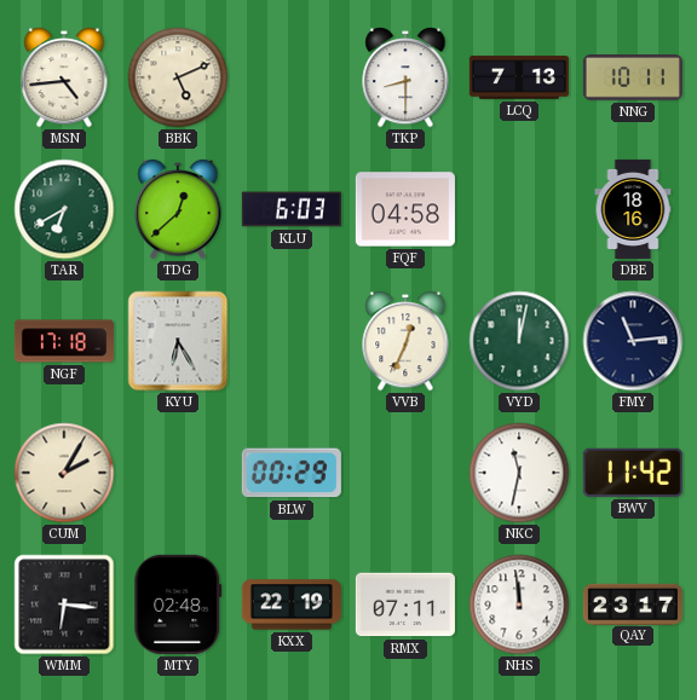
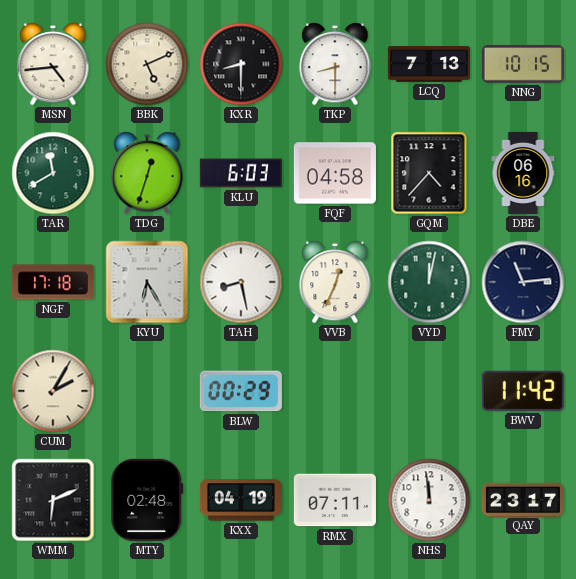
KXR: none -> 8:30 (241, 64)
NNG: 10:11 -> 10:15 (523, 64)
TAR: 6:40 -> 11:40 (53, 173)
TDG: 12:38 -> 12:33 (147, 173)
GQM: none -> 4:37 (429, 173)
DBE: 18:16 -> 06:16 (523, 173)
TAH: none -> 8:28 (241, 282)
NKC: 11:32 -> none (519, 473)
WMM: 6:16 -> 6:11 (53, 500)
KXX: 22:19 -> 04:19 (241, 500)
